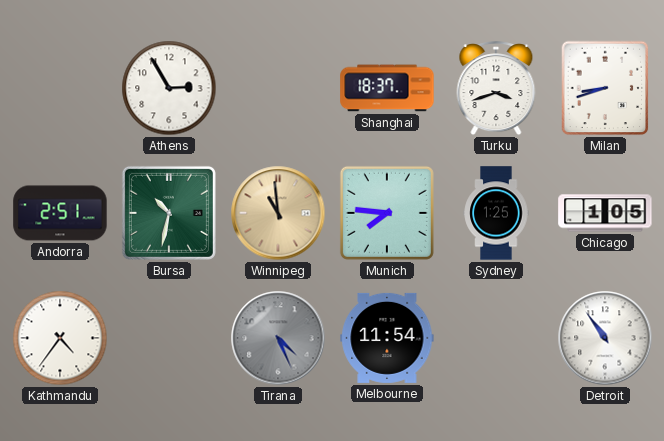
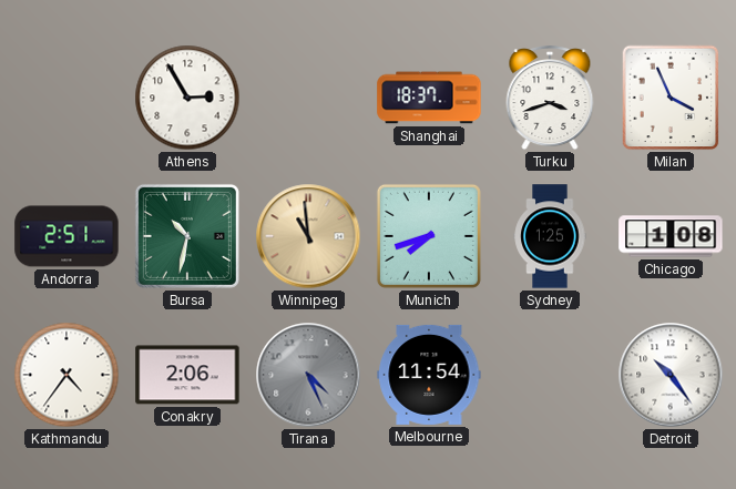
Milan: 8:42 -> 3:56 (671, 98)
Munich: 7:46 -> 7:42 (429, 236)
Chicago: 1:05 -> 1:08 (671, 236)
Conakry: none -> 2:06 (187, 375)
Detroit: 10:54 -> 10:24 (671, 375)
